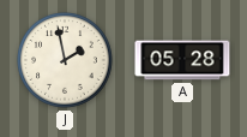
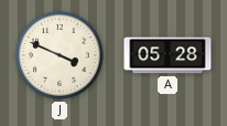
J: 1:58 -> 3:49 (61, 56)
